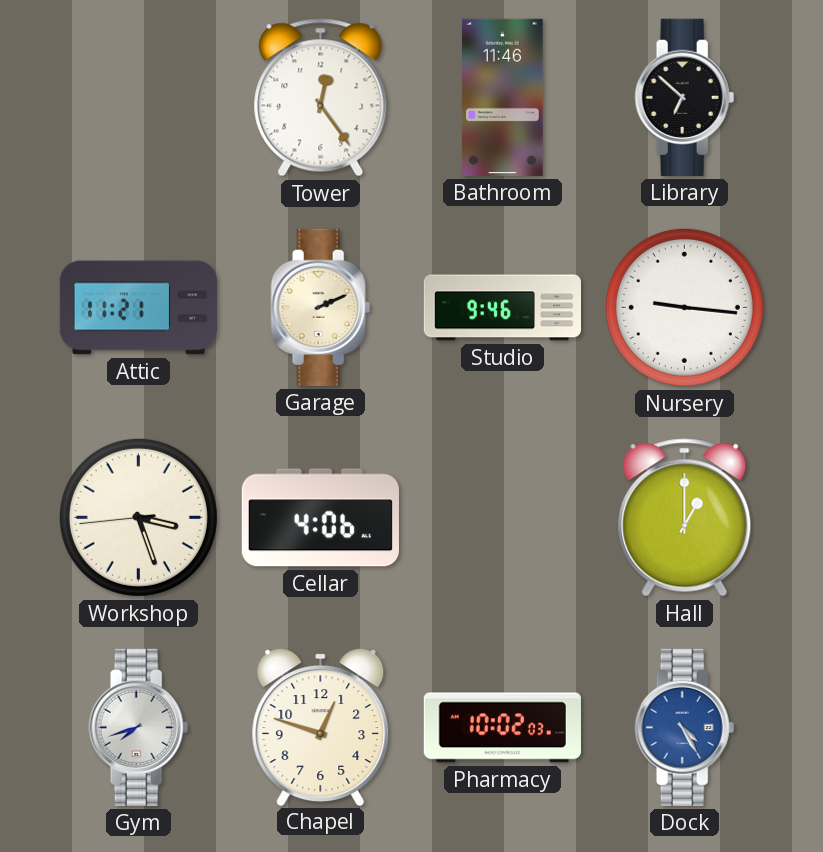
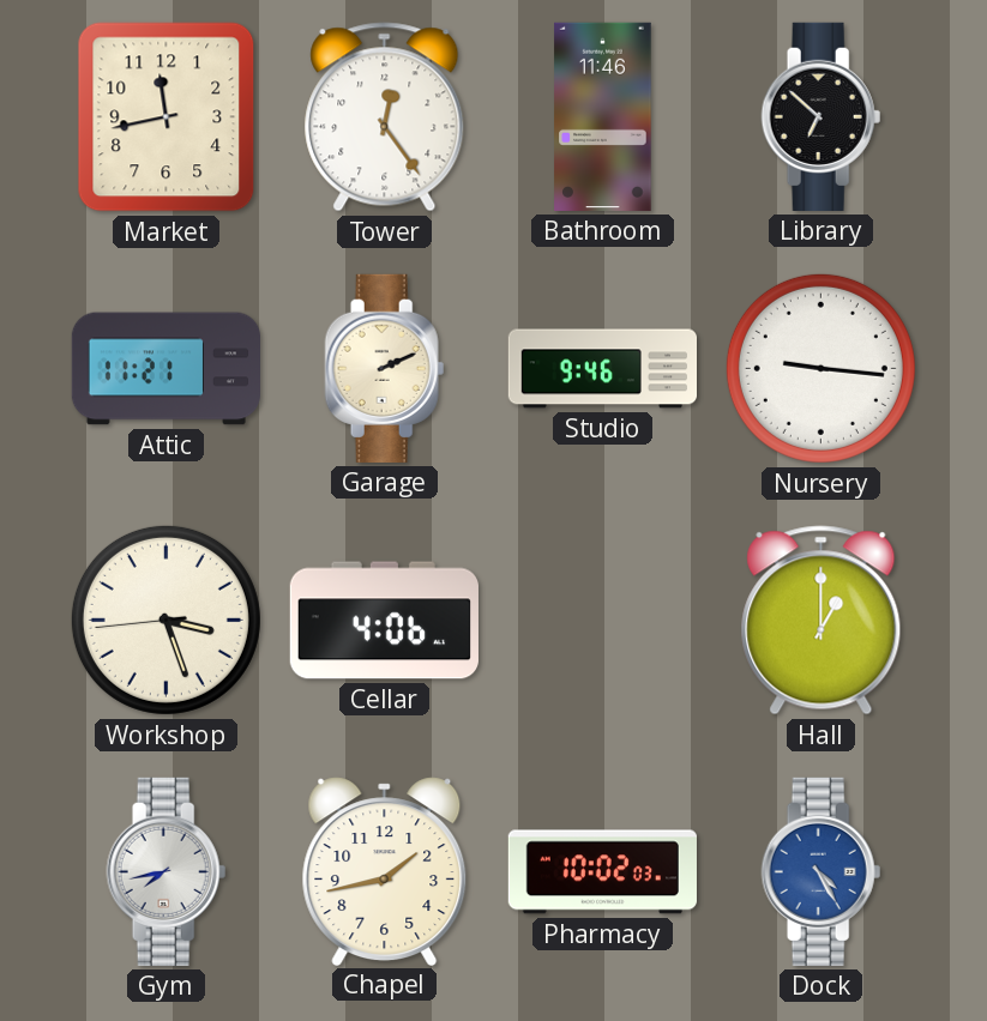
Market: none -> 11:43 (167, 117)
Gym: 7:42 -> 7:43 (167, 871)
Chapel: 12:48 -> 1:43 (385, 871)
